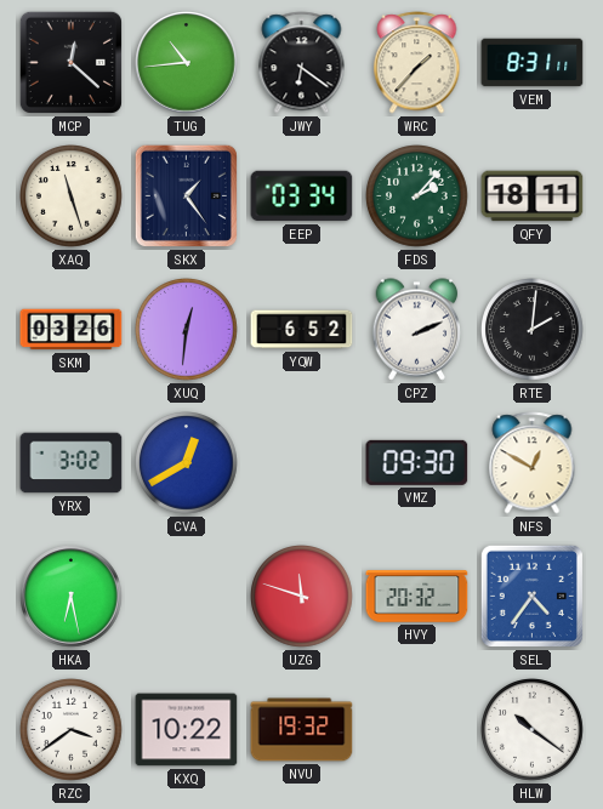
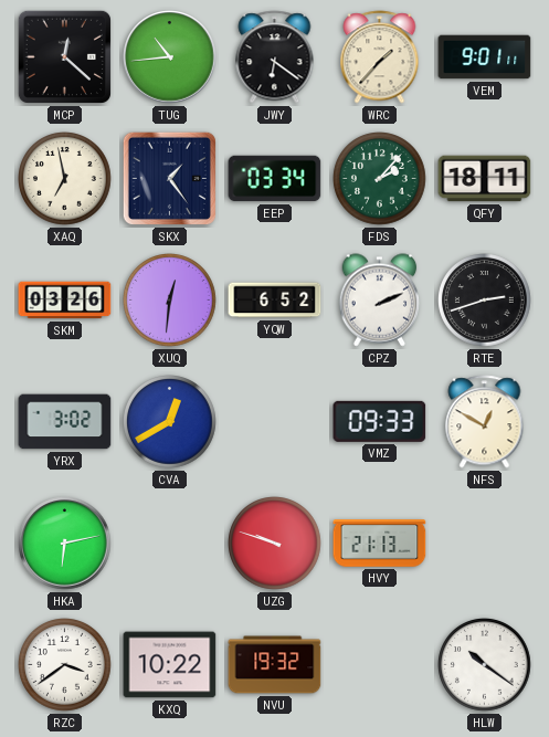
VEM: 8:31 -> 9:01 (485, 57)
XAQ: 11:27 -> 6:58 (65, 179)
RTE: 2:01 -> 2:42 (485, 301)
VMZ: 09:30 -> 09:33 (380, 421)
HKA: 6:28 -> 6:13 (65, 544)
UZG: 11:48 -> 9:48 (275, 544)
HVY: 20:32 -> 21:13 (380, 544)
SEL: 4:36 -> none (531, 596)
